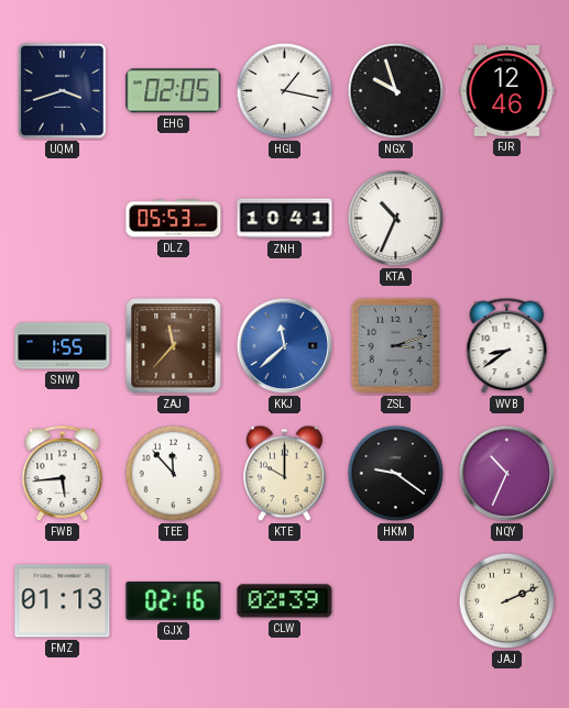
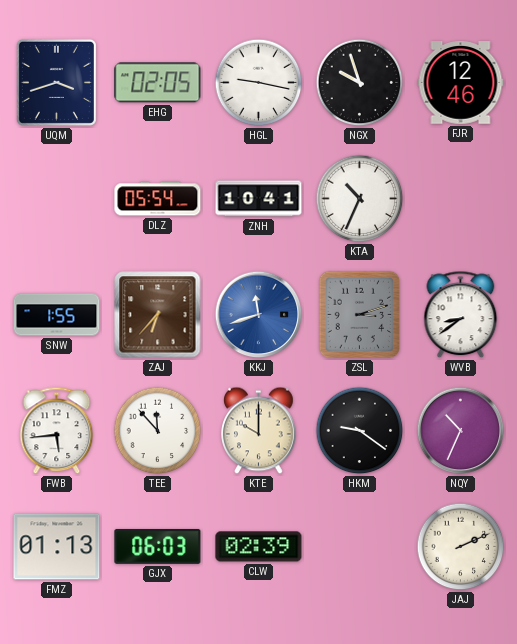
HGL: 1:17 -> 9:17 (259, 83)
DLZ: 05:53 -> 05:54 (158, 199)
ZAJ: 11:37 -> 6:37 (158, 315)
KKJ: 11:38 -> 11:42 (259, 315)
GJX: 02:16 -> 06:03 (158, 546)
